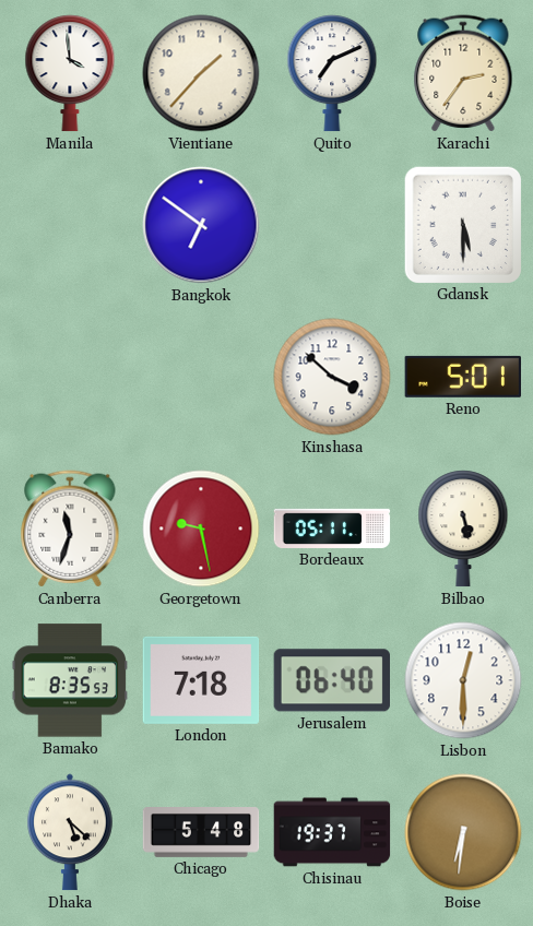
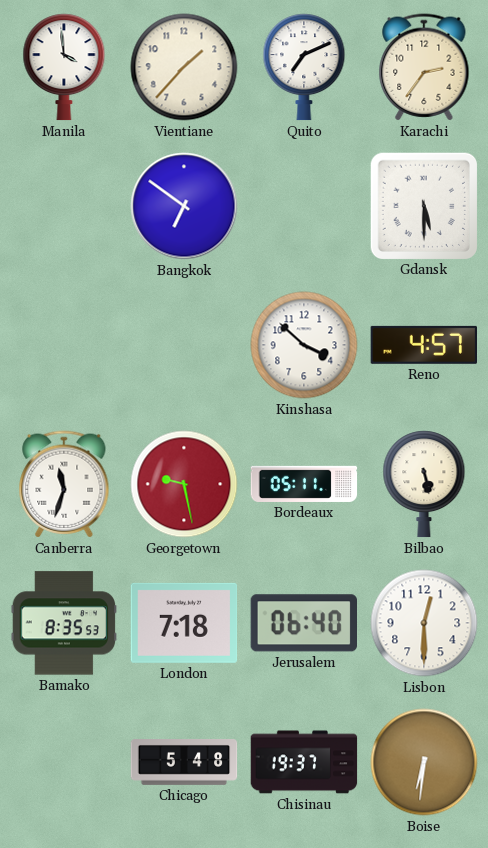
Reno: 5:01 -> 4:57 (423, 345)
Dhaka: 5:22 -> none (70, 832)
